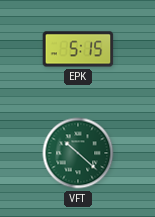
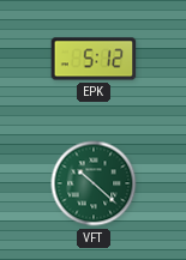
EPK: 5:15 -> 5:12 (94, 59)
